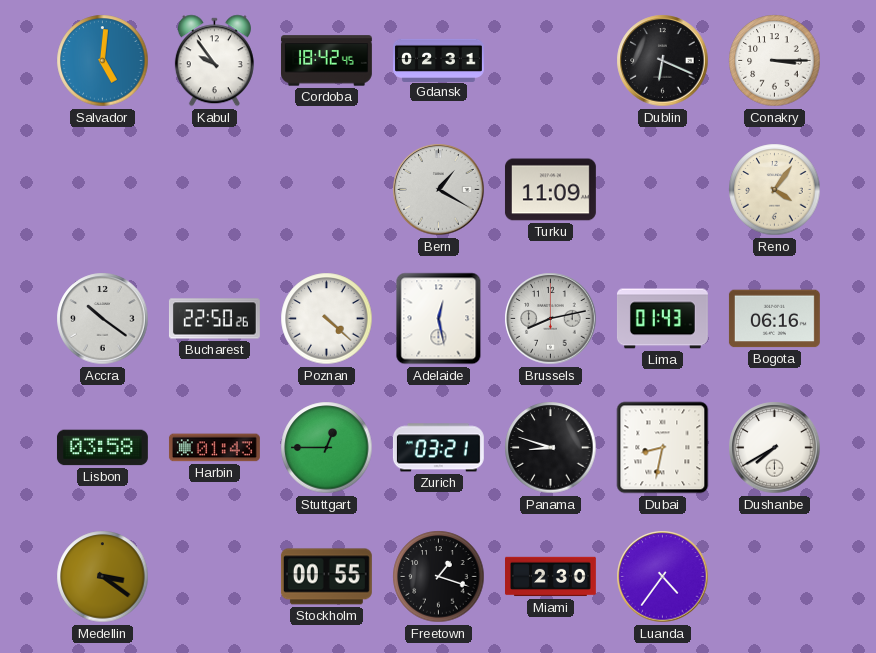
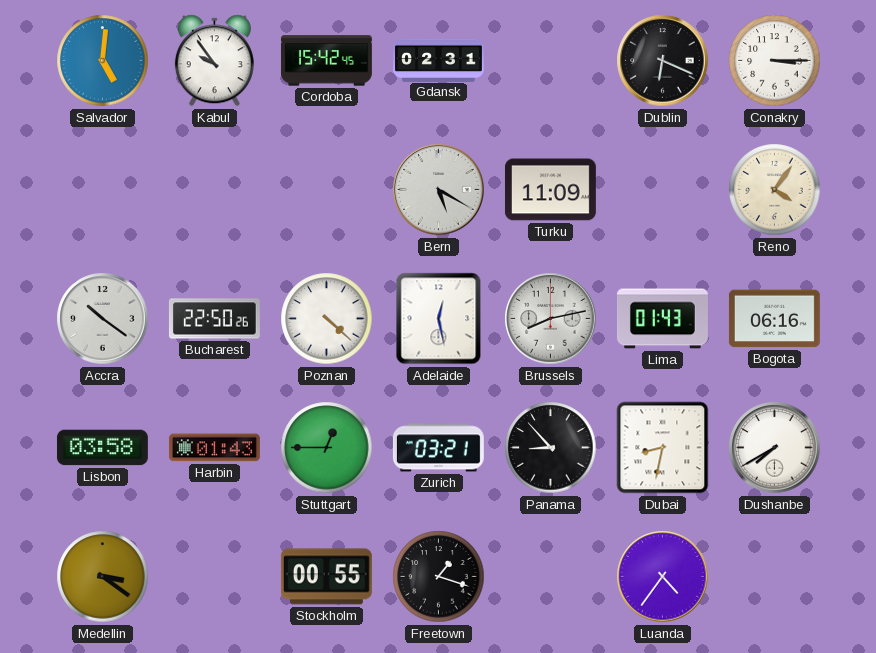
Cordoba: 18:42 -> 15:42 (326, 61)
Bern: 1:20 -> 5:20 (439, 190)
Panama: 8:48 -> 8:53 (551, 448)
Miami: 2:30 -> none (551, 577)
